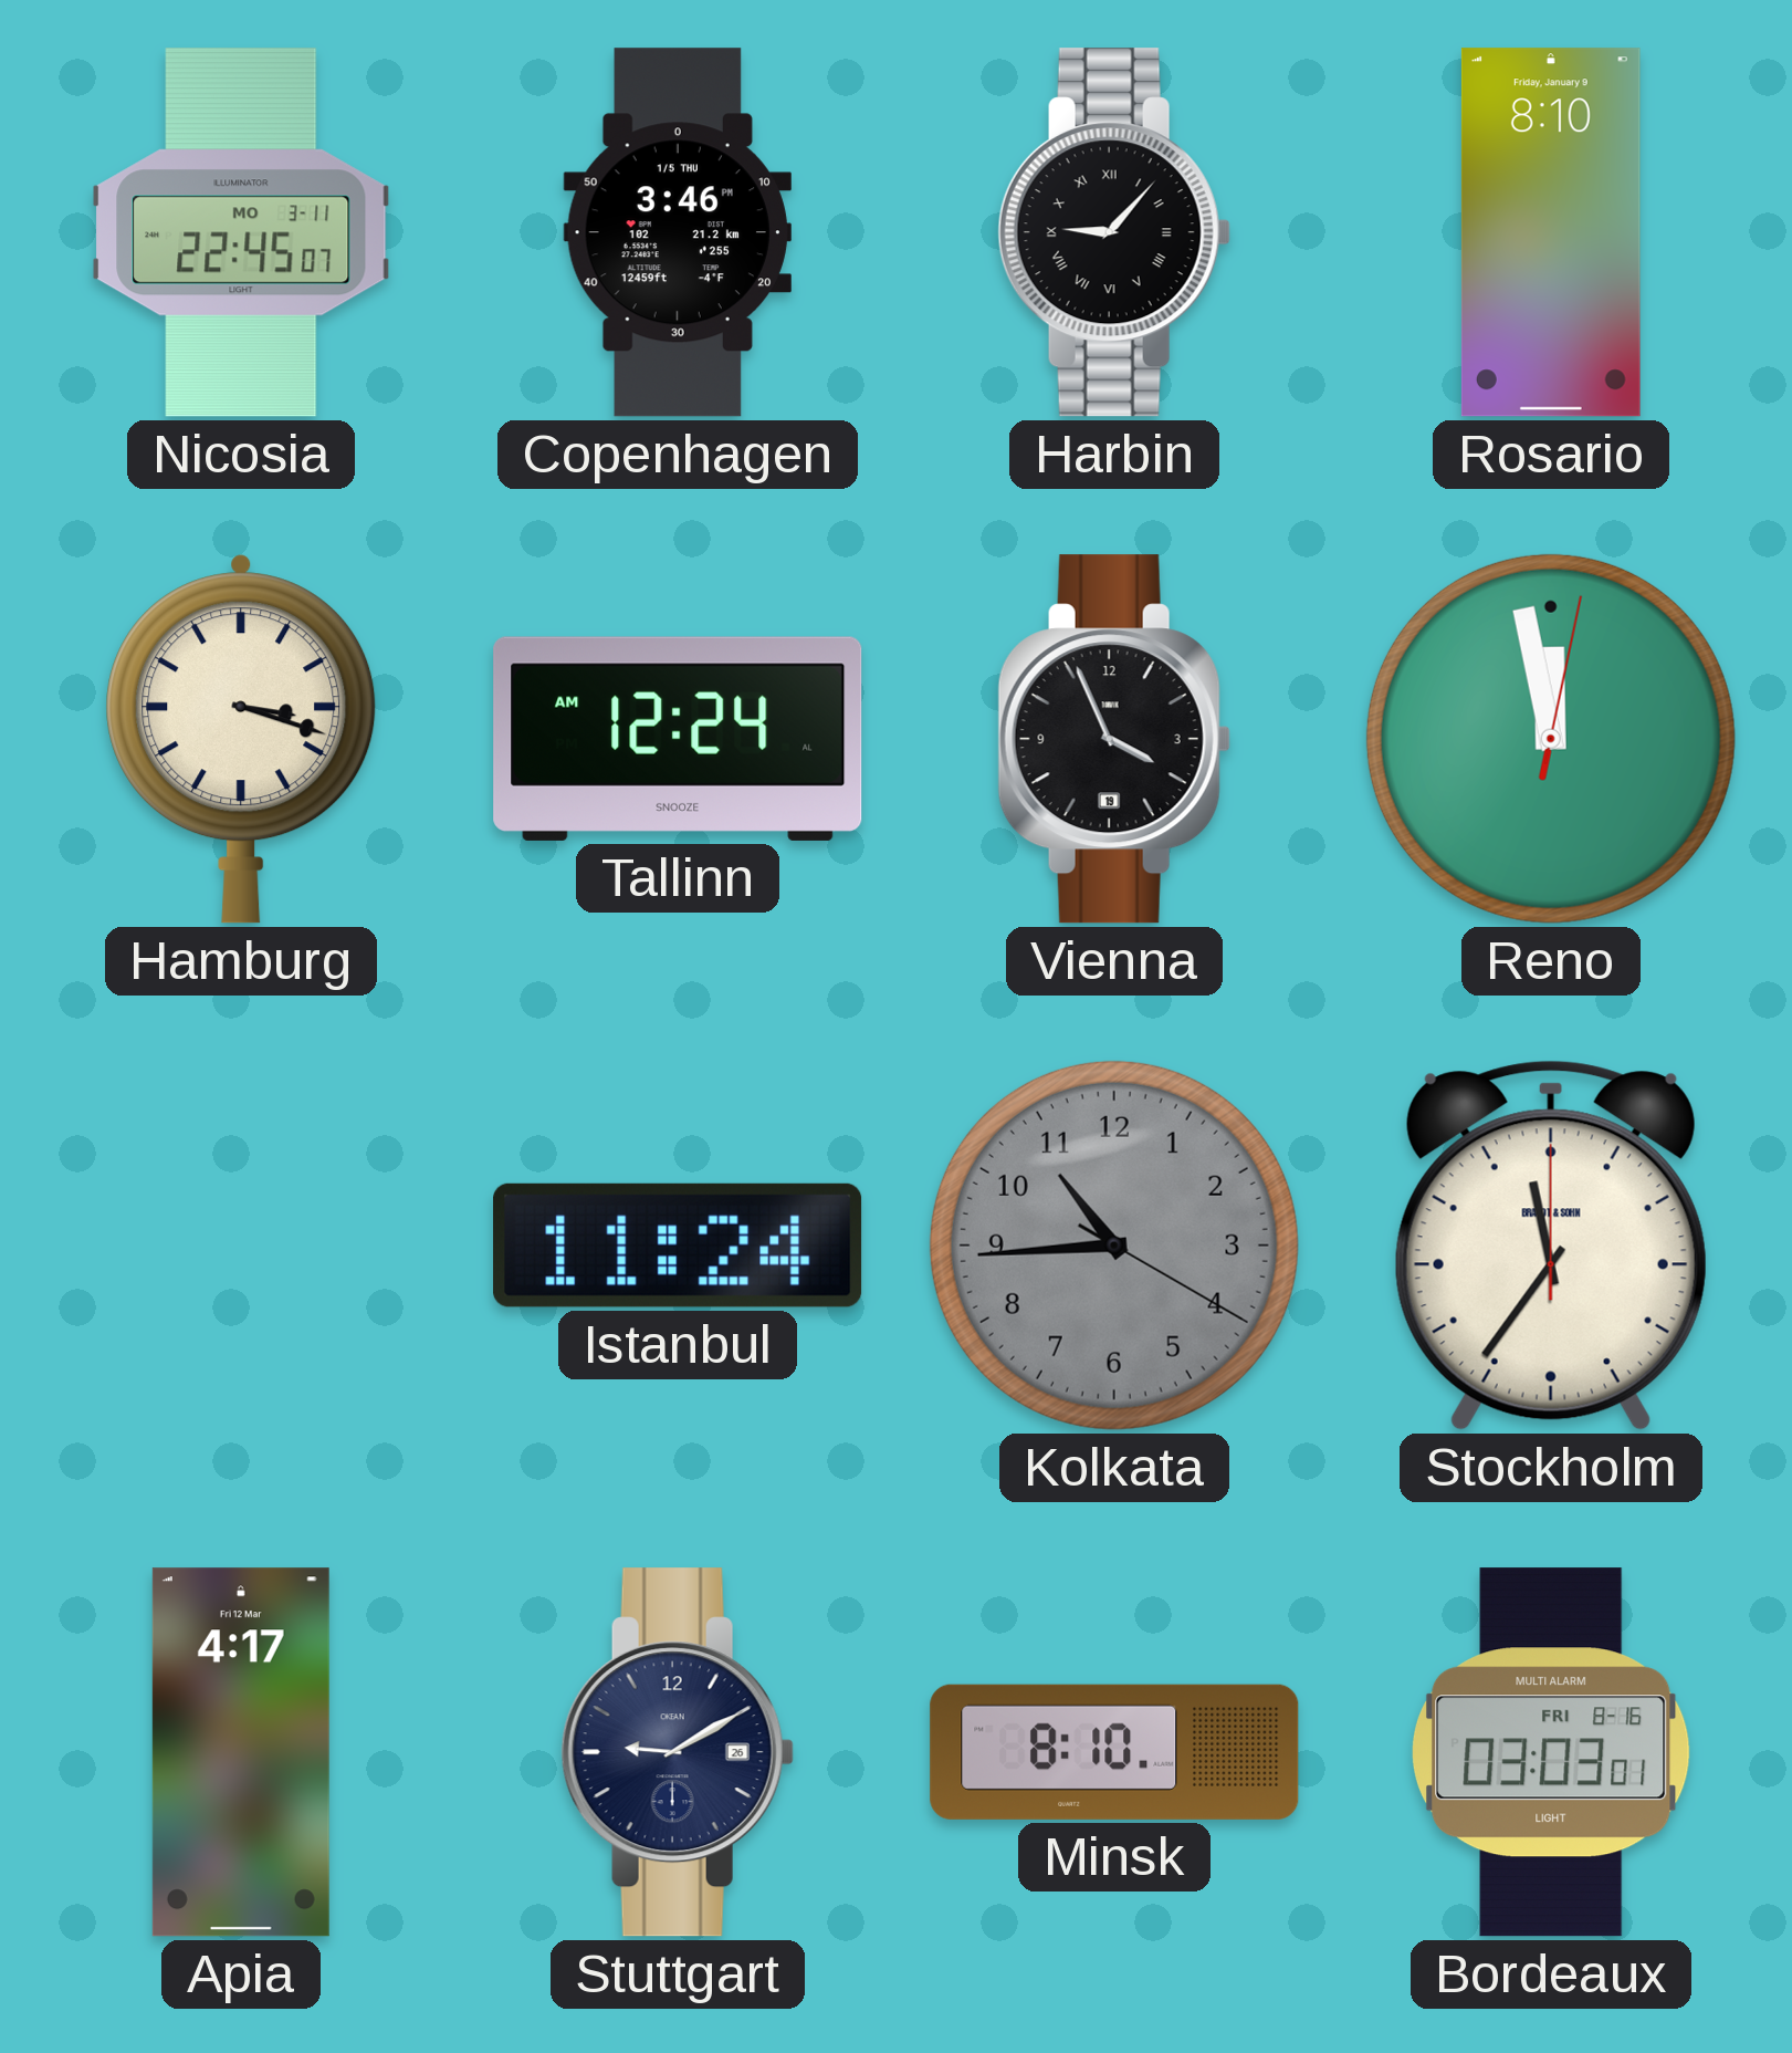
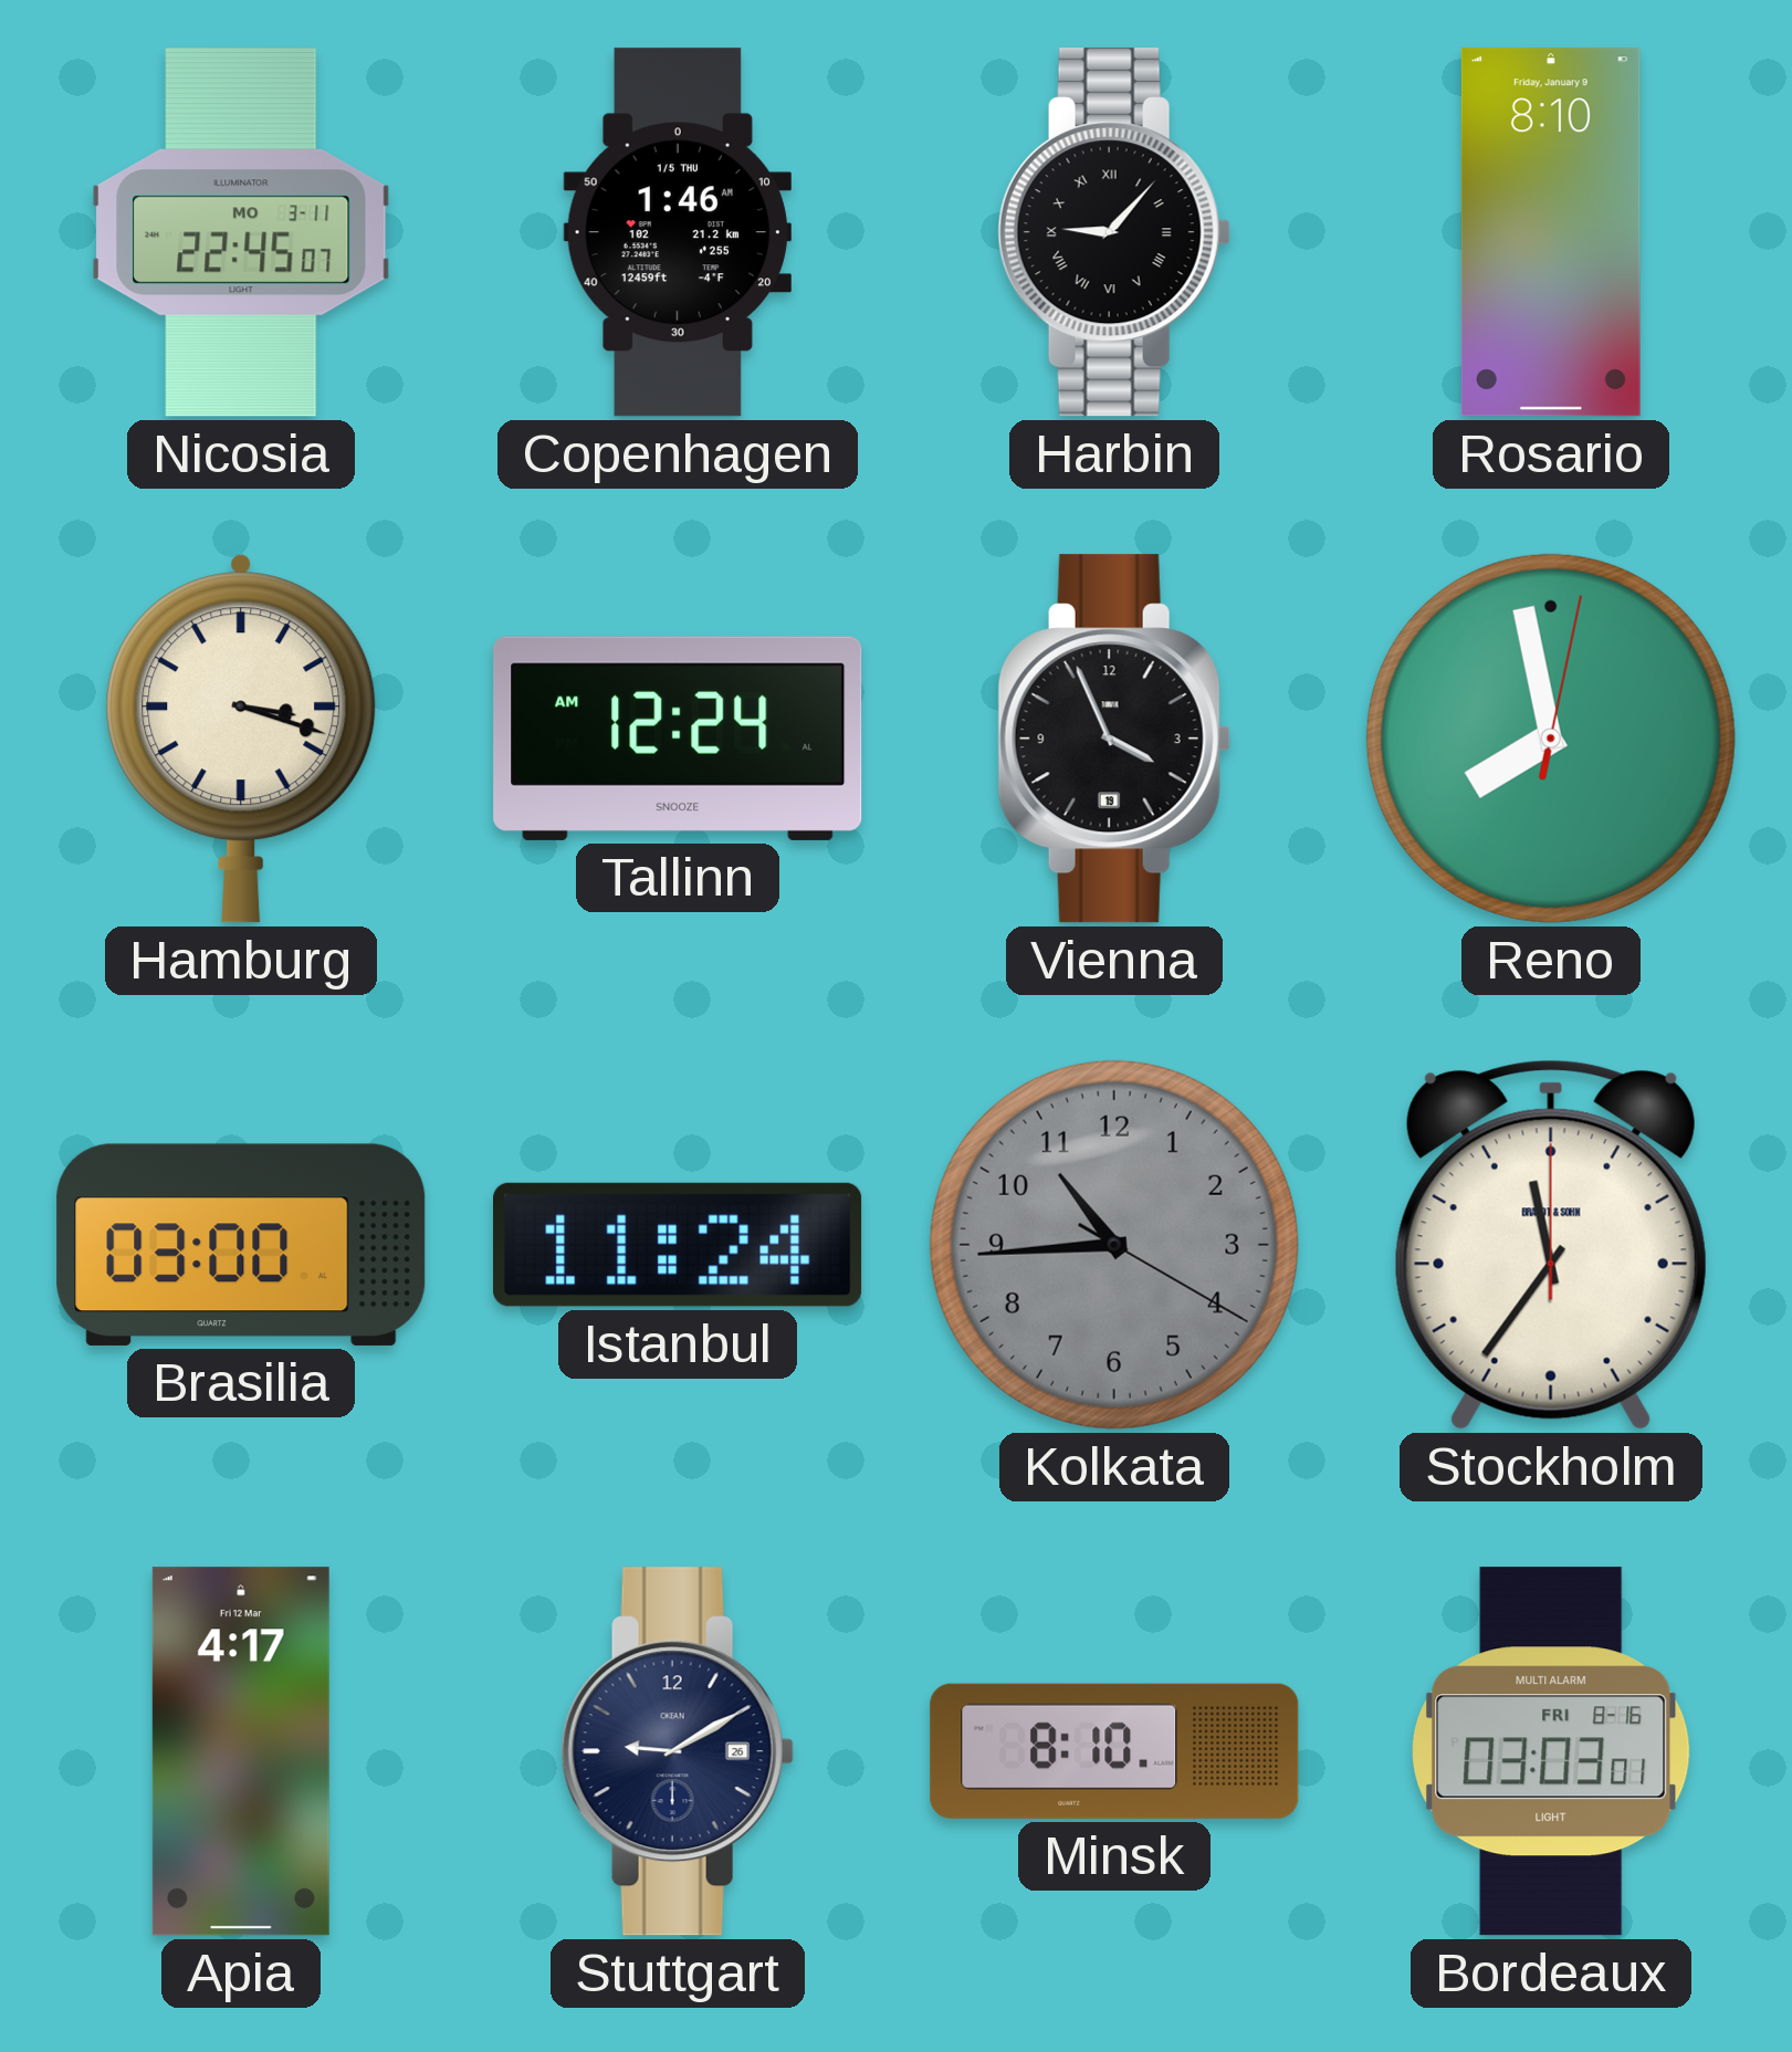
Copenhagen: 3:46 -> 1:46 (678, 232)
Reno: 11:58 -> 7:58 (1551, 739)
Brasilia: none -> 03:00 (241, 1245)
